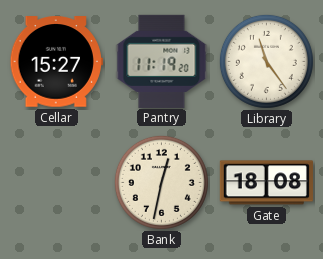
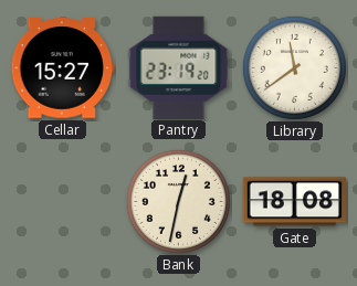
Pantry: 11:19 -> 23:19 (179, 67)
Library: 11:24 -> 11:39 (294, 67)
